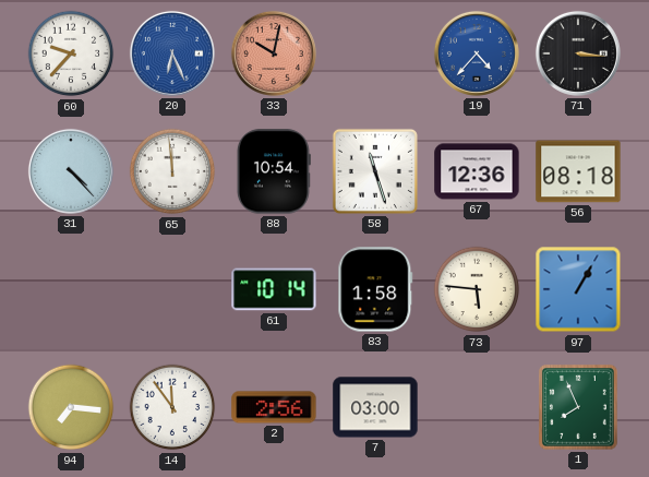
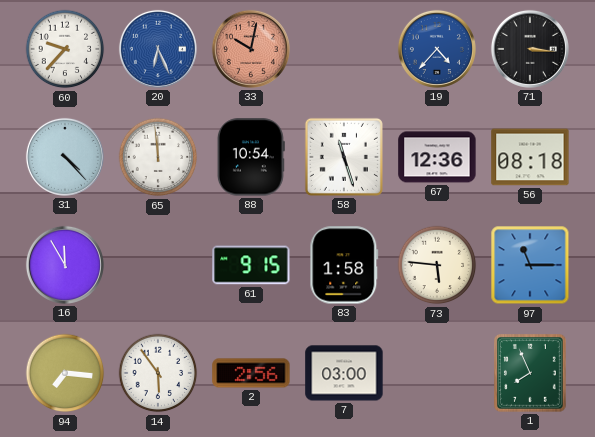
16: none -> 11:55 (65, 265)
61: 10:14 -> 9:15 (251, 265)
97: 1:05 -> 11:15 (530, 265)
14: 11:54 -> 5:54 (158, 373)
